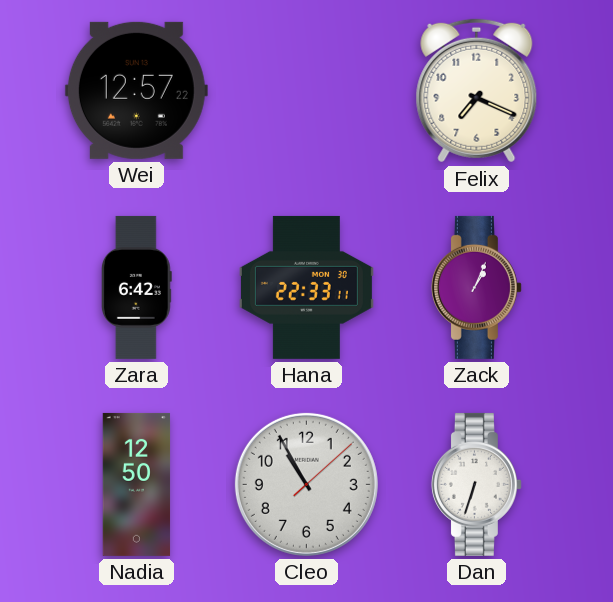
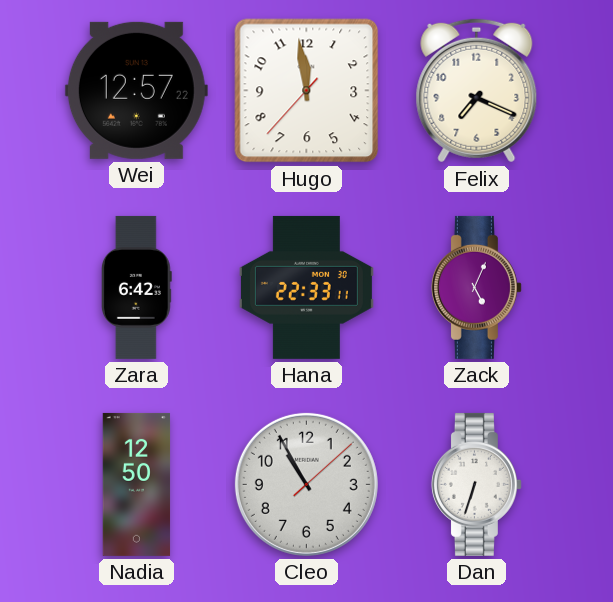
Hugo: none -> 11:58 (307, 91)
Zack: 1:04 -> 5:04 (476, 287)
